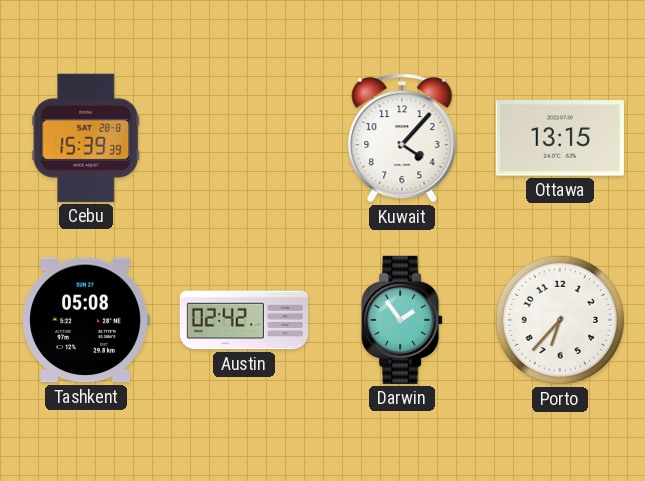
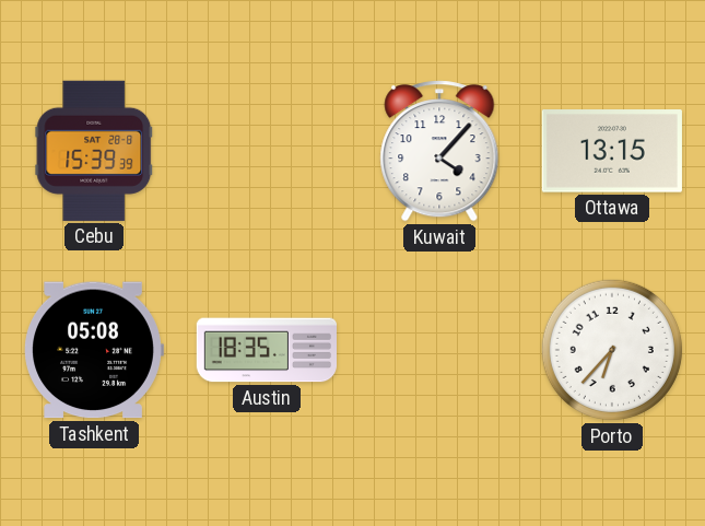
Austin: 02:42 -> 18:35 (266, 350)
Darwin: 1:54 -> none (402, 320)
